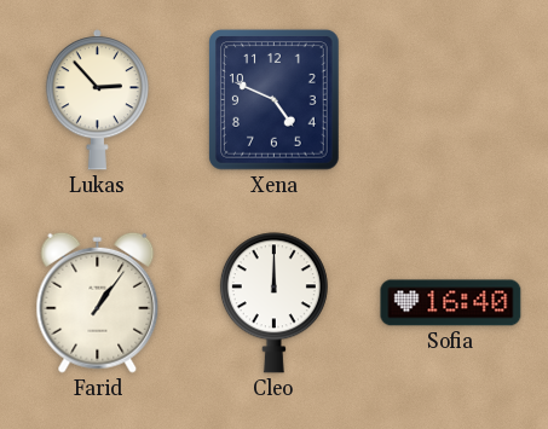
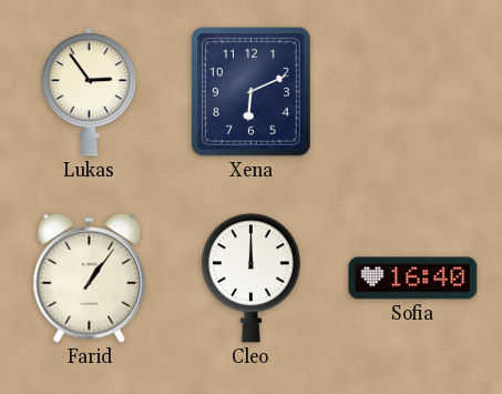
Lukas: 2:53 -> 2:54 (89, 92)
Xena: 4:49 -> 6:11 (252, 92)
